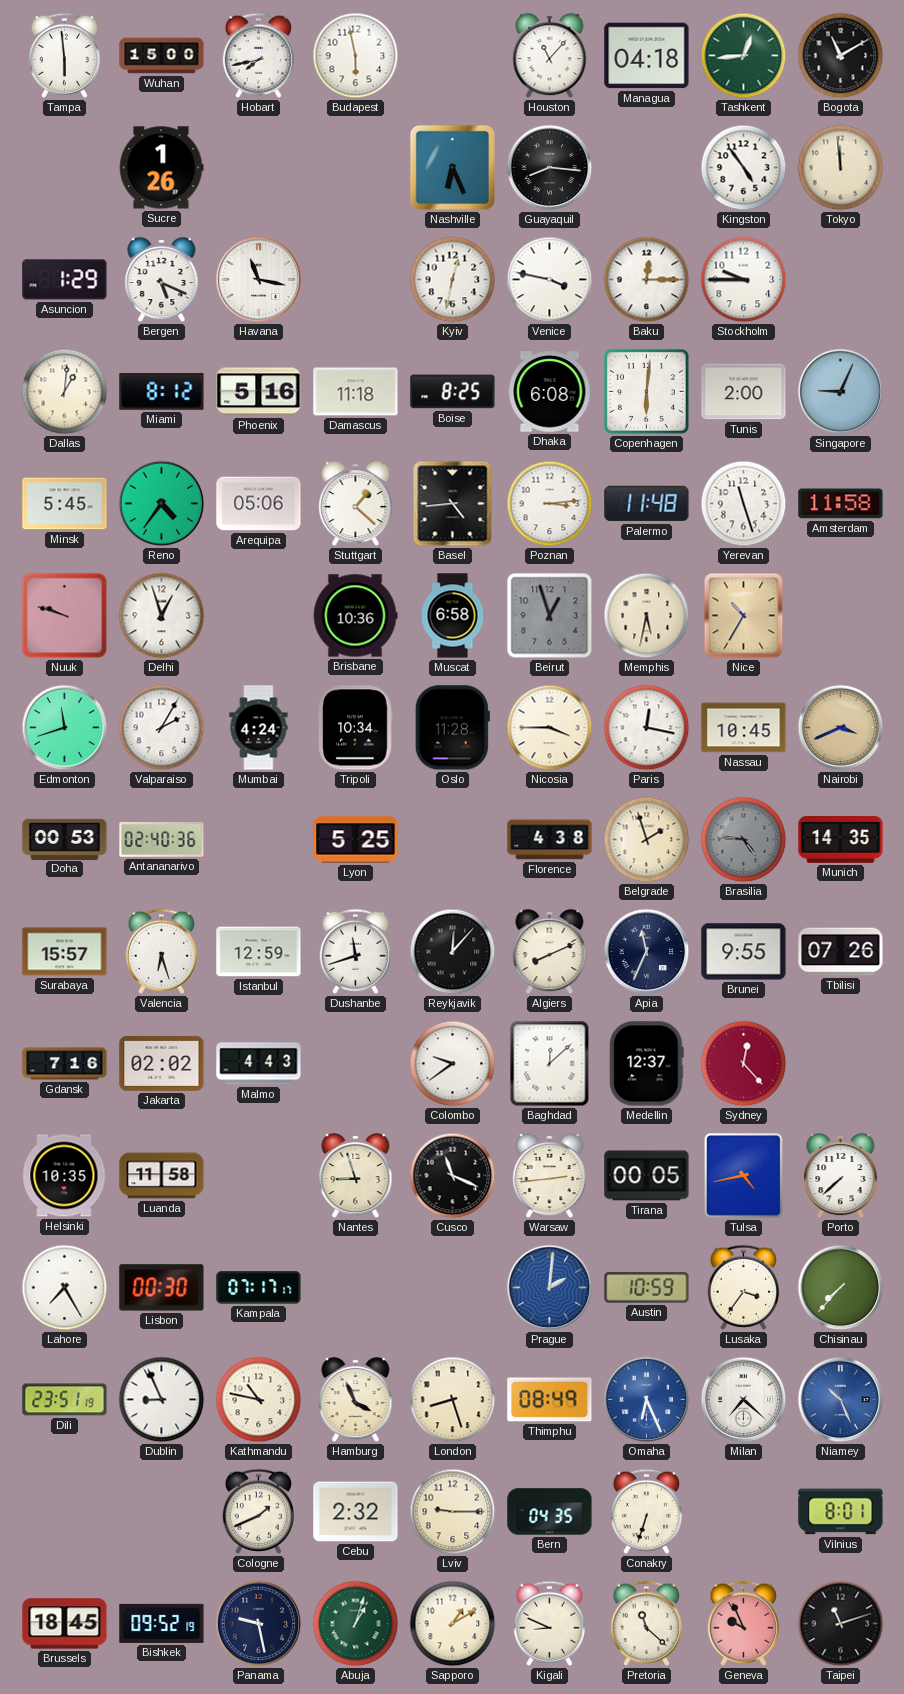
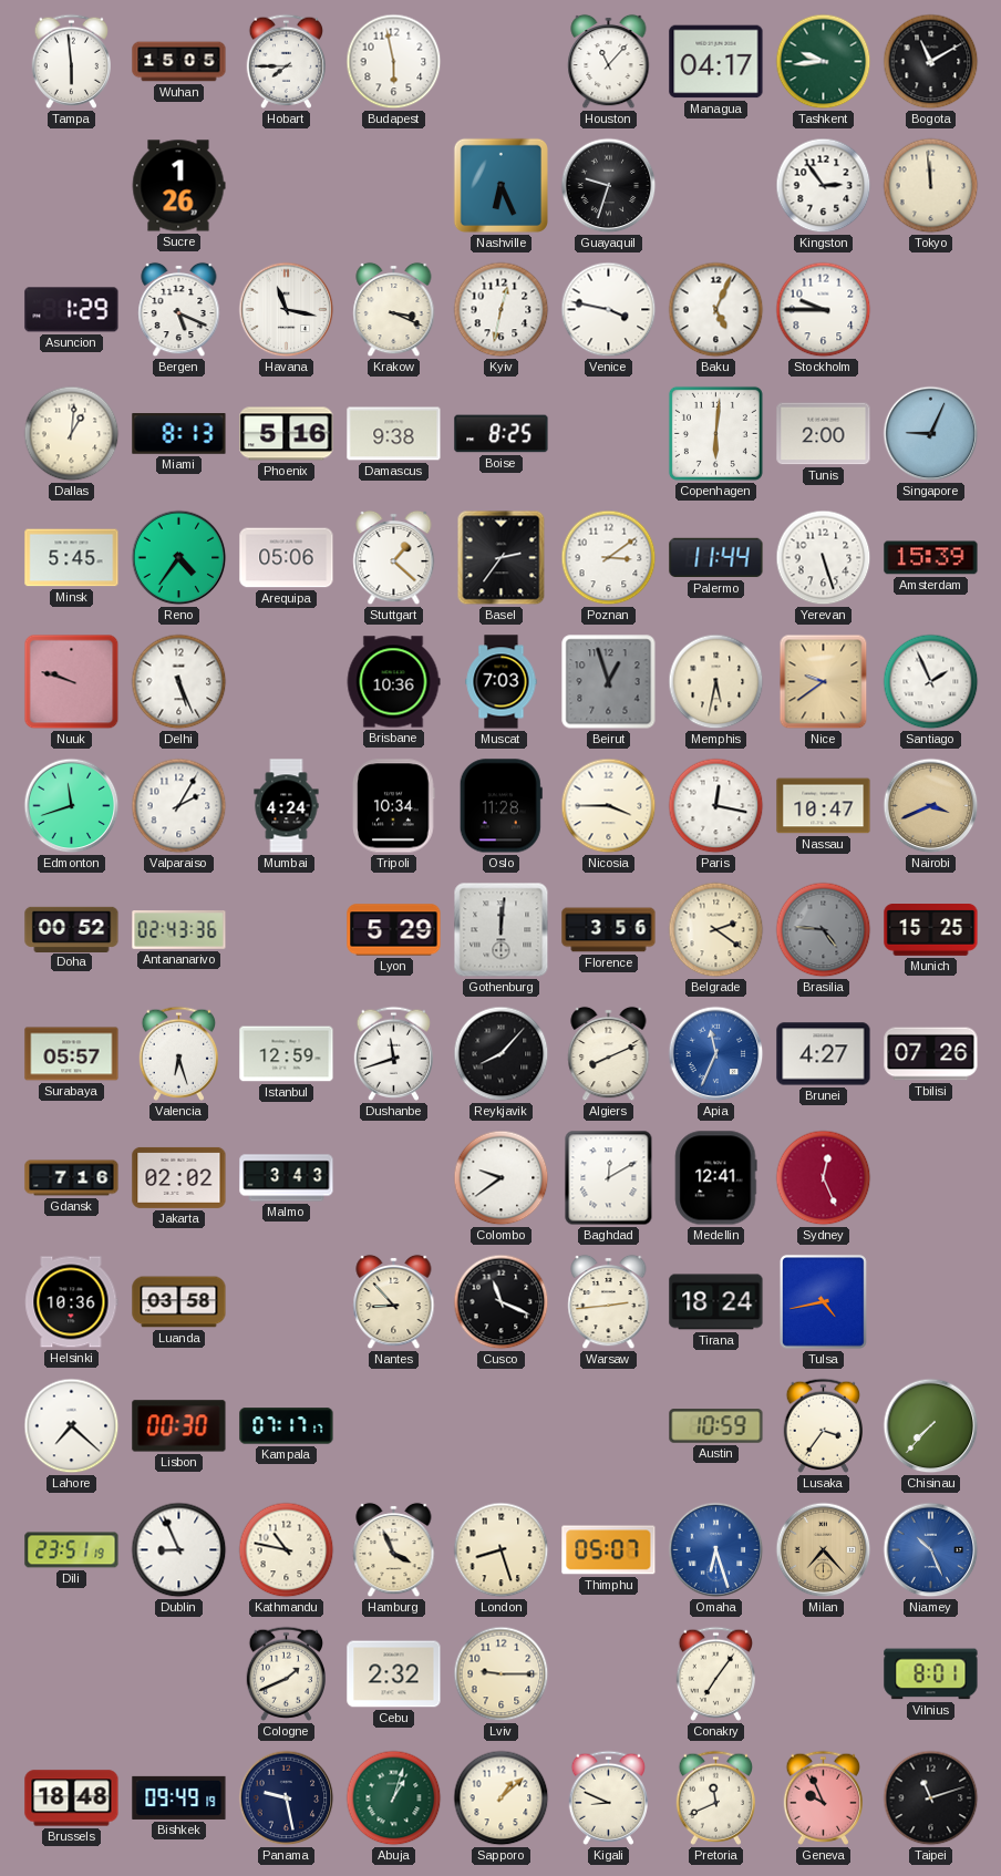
Wuhan: 15:00 -> 15:05 (179, 62)
Hobart: 7:43 -> 7:45 (286, 61)
Managua: 04:18 -> 04:17 (716, 62)
Tashkent: 12:44 -> 9:44 (824, 62)
Guayaquil: 8:16 -> 9:33 (609, 186)
Kingston: 4:54 -> 2:54 (824, 186)
Krakow: none -> 3:19 (394, 310)
Baku: 12:15 -> 5:04 (716, 310)
Miami: 8:12 -> 8:13 (179, 434)
Damascus: 11:18 -> 9:38 (394, 434)
Dhaka: 6:08 -> none (550, 392)
Basel: 4:44 -> 2:36 (502, 558)
Poznan: 3:14 -> 3:09 (609, 558)
Palermo: 11:48 -> 11:44 (716, 558)
Yerevan: 11:27 -> 5:27 (824, 558)
Amsterdam: 11:58 -> 15:39 (931, 558)
Delhi: 12:57 -> 5:26 (179, 682)
Muscat: 6:58 -> 7:03 (502, 682)
Nice: 10:35 -> 9:39 (824, 682)
Santiago: none -> 1:56 (931, 682)
Nassau: 10:45 -> 10:47 (824, 806)
Doha: 00:53 -> 00:52 (72, 929)
Antananarivo: 02:40 -> 02:43 (179, 930)
Lyon: 5:25 -> 5:29 (394, 930)
Gothenburg: none -> 12:01 (502, 930)
Florence: 4:38 -> 3:56 (609, 930)
Belgrade: 1:57 -> 2:21 (716, 930)
Munich: 14:35 -> 15:25 (931, 930)
Surabaya: 15:57 -> 05:57 (72, 1054)
Reykjavik: 12:07 -> 8:07 (502, 1054)
Apia dial: navy -> blue (716, 1054)
Brunei: 9:55 -> 4:27 (824, 1054)
Malmo: 4:43 -> 3:43 (287, 1178)
Baghdad: 12:08 -> 12:10 (609, 1178)
Medellin: 12:37 -> 12:41 (716, 1178)
Sydney: 12:23 -> 12:26 (824, 1178)
Helsinki: 10:35 -> 10:36 (72, 1302)
Luanda: 11:58 -> 03:58 (179, 1302)
Nantes: 8:57 -> 8:53 (394, 1302)
Tirana: 00:05 -> 18:24 (716, 1302)
Porto: 7:38 -> none (841, 1176)
Lahore: 7:25 -> 7:22 (72, 1426)
Prague: 2:01 -> none (550, 1288)
Thimphu: 08:49 -> 05:07 (609, 1550)
Omaha: 6:26 -> 6:27 (716, 1550)
Milan: 7:22 -> 7:23 (824, 1550)
Milan dial: white -> champagne (824, 1550)
Bern: 04:35 -> none (550, 1512)
Conakry: 6:33 -> 7:06 (715, 1673)
Brussels: 18:45 -> 18:48 (72, 1798)
Bishkek: 09:52 -> 09:49 (179, 1797)
Sapporo: 1:10 -> 1:08 (502, 1798)
Pretoria: 11:22 -> 11:41 (715, 1797)
